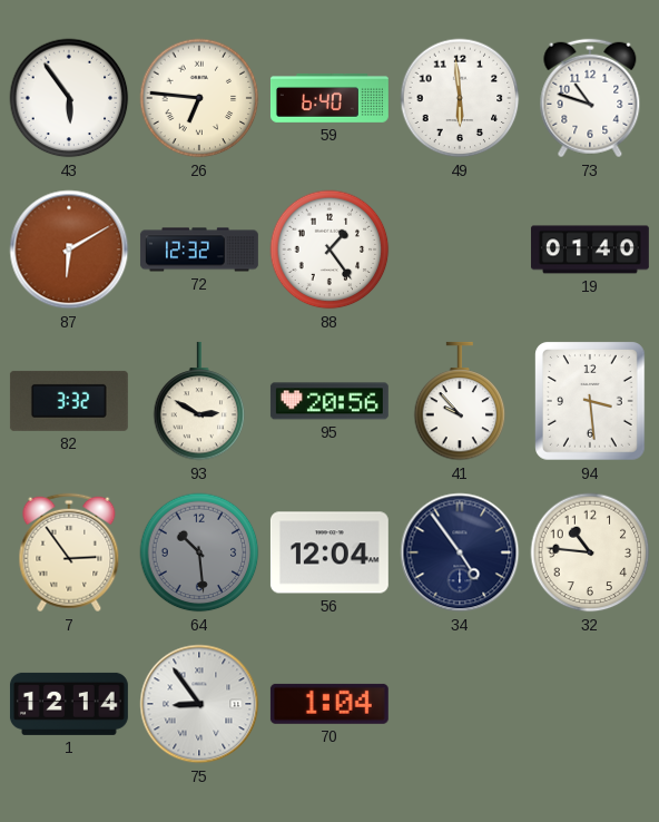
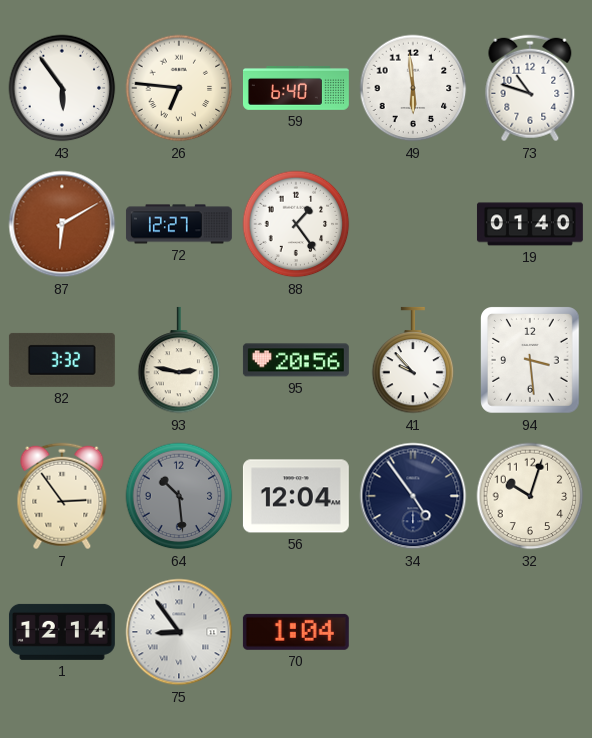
72: 12:32 -> 12:27 (179, 224)
93: 2:50 -> 2:47 (179, 360)
32: 10:46 -> 10:03 (530, 496)
